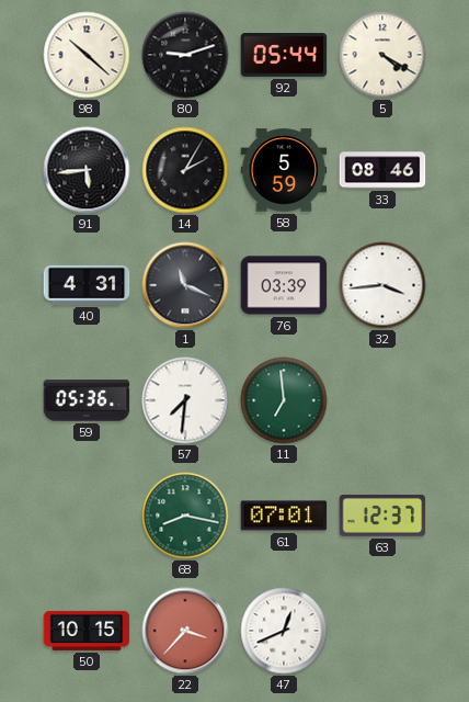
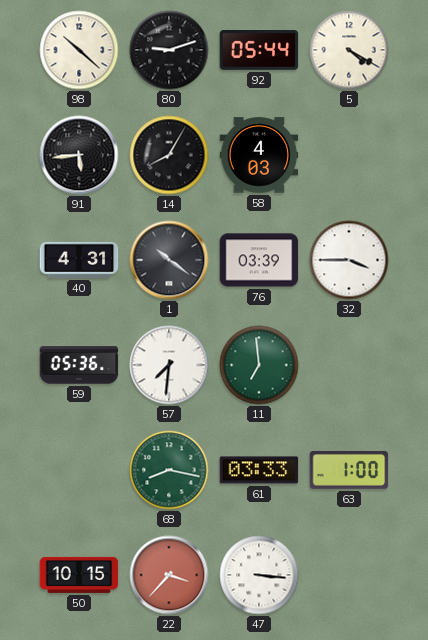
14: 2:05 -> 8:05 (169, 155)
58: 5:59 -> 4:03 (259, 155)
33: 08:46 -> none (382, 170)
1: 11:19 -> 10:21 (169, 260)
32: 3:44 -> 3:45 (349, 260)
61: 07:01 -> 03:33 (259, 470)
63: 12:37 -> 1:00 (349, 470)
47: 12:41 -> 3:16 (259, 575)
